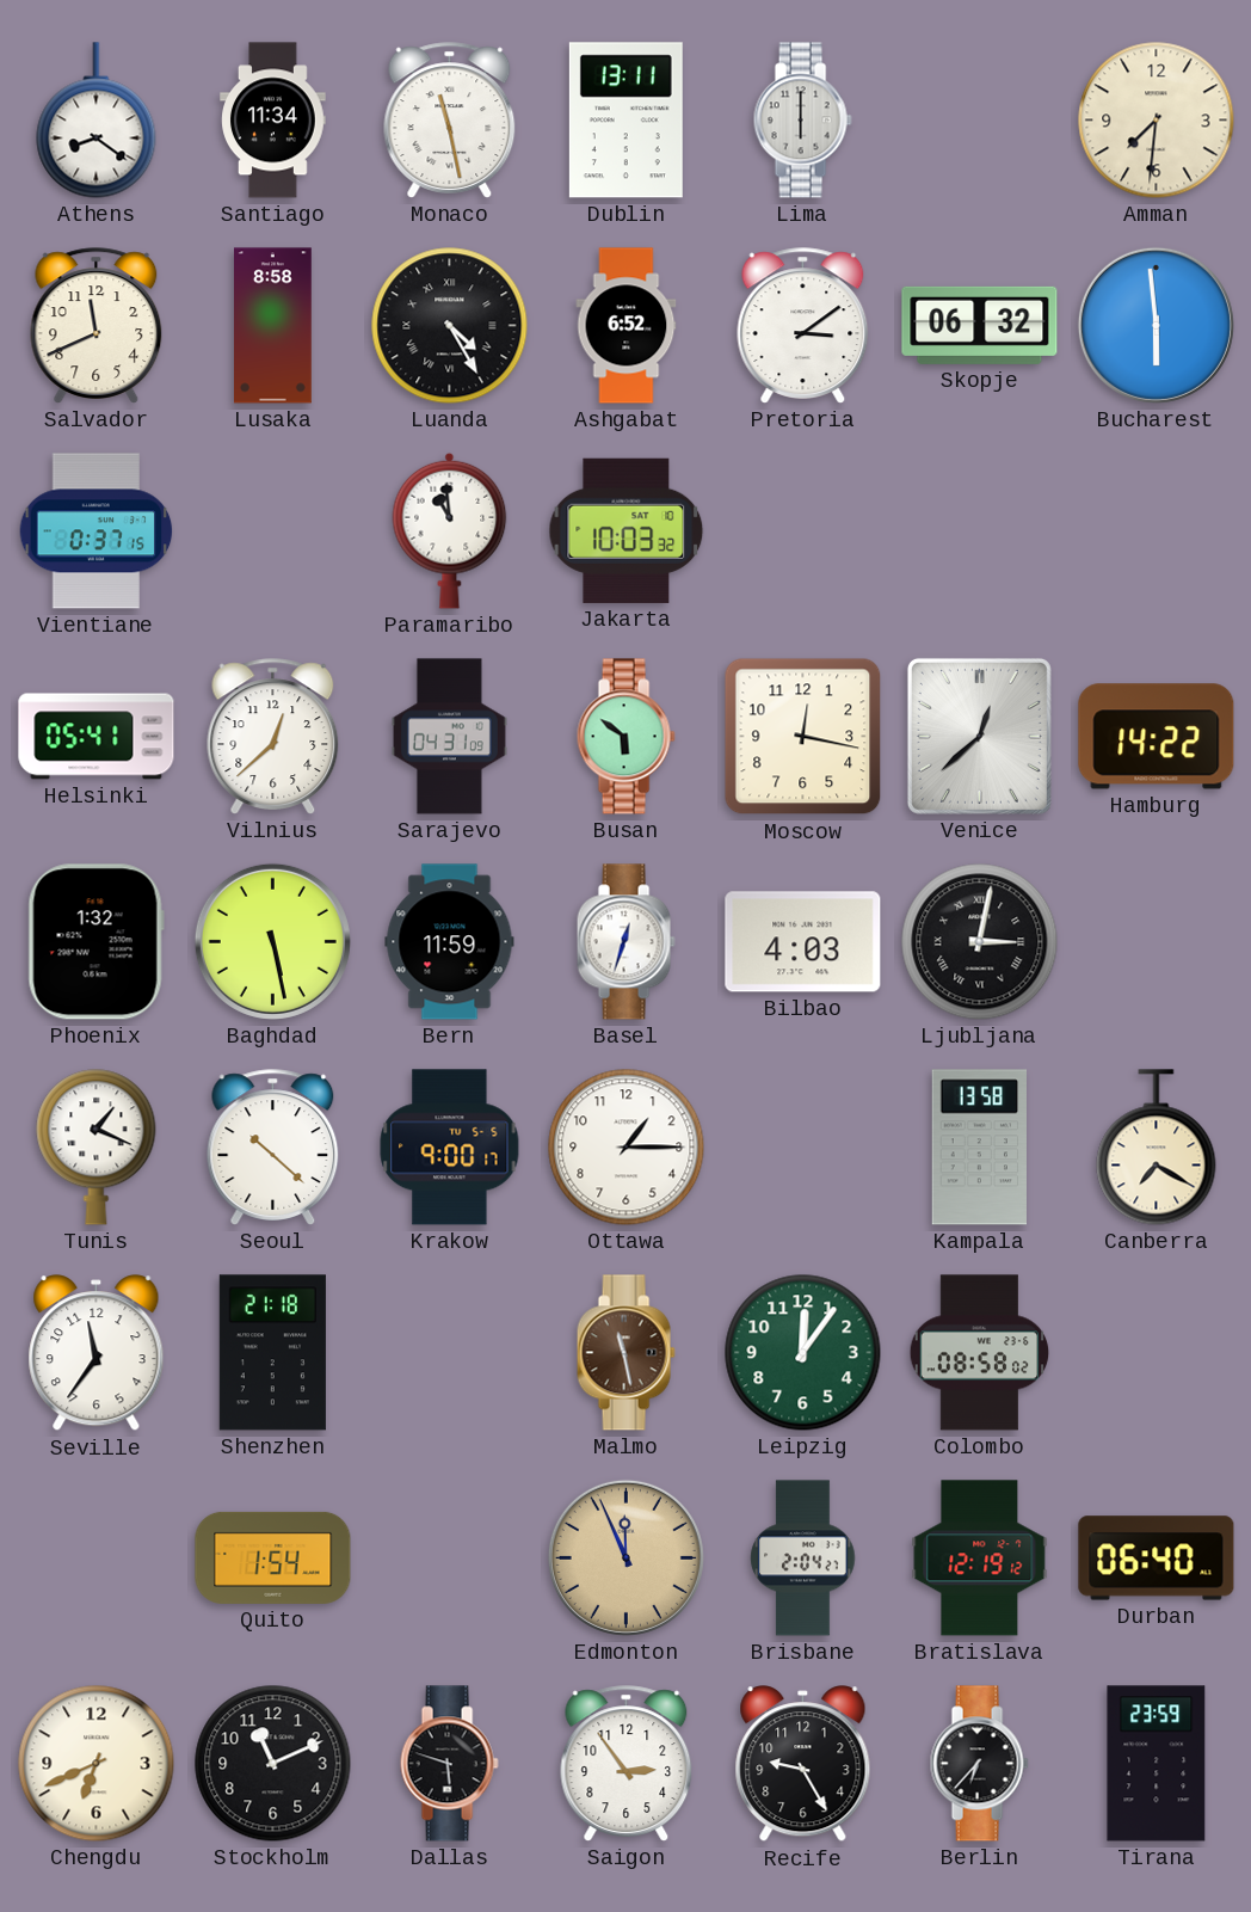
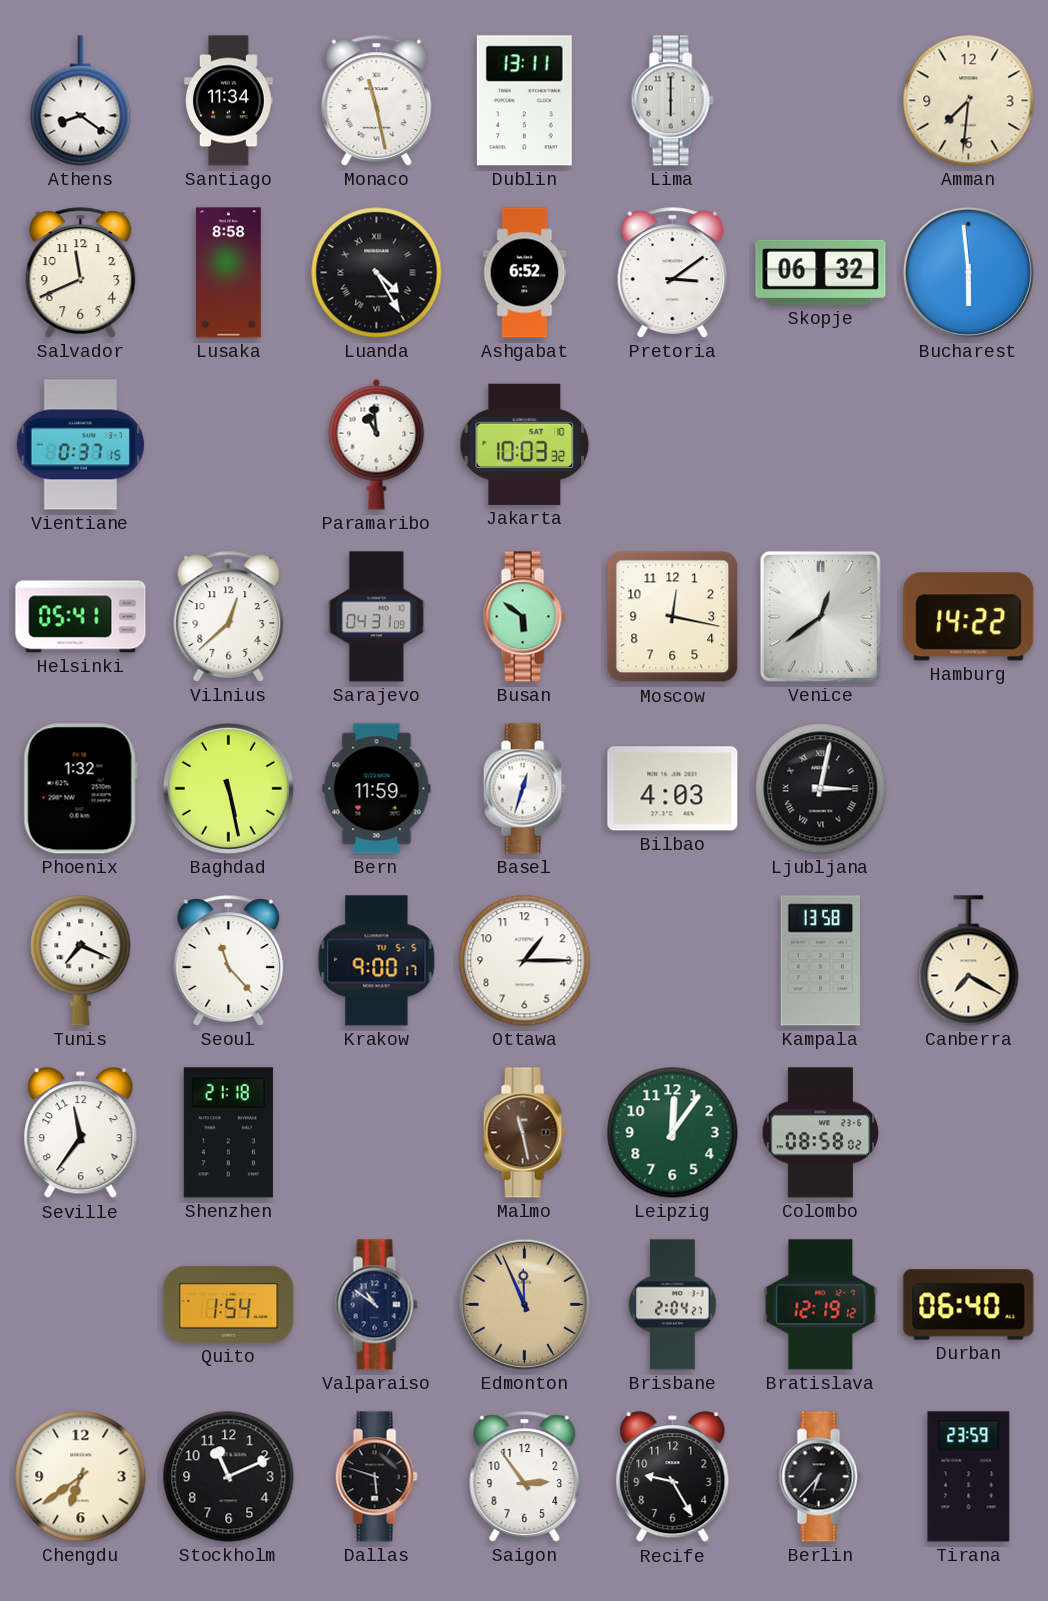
Venice: 12:38 -> 12:39 (820, 616)
Tunis: 1:19 -> 7:19 (81, 961)
Seoul: 10:22 -> 11:23 (229, 961)
Valparaiso: none -> 10:51 (376, 1305)
Chengdu: 6:41 -> 6:39 (81, 1477)
